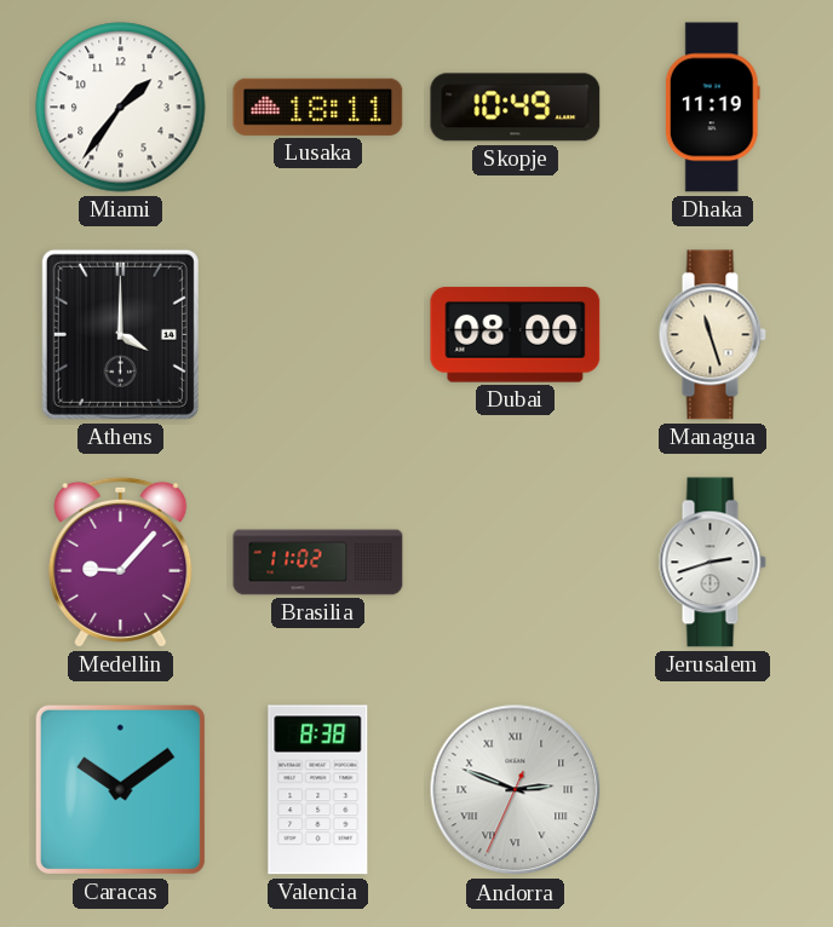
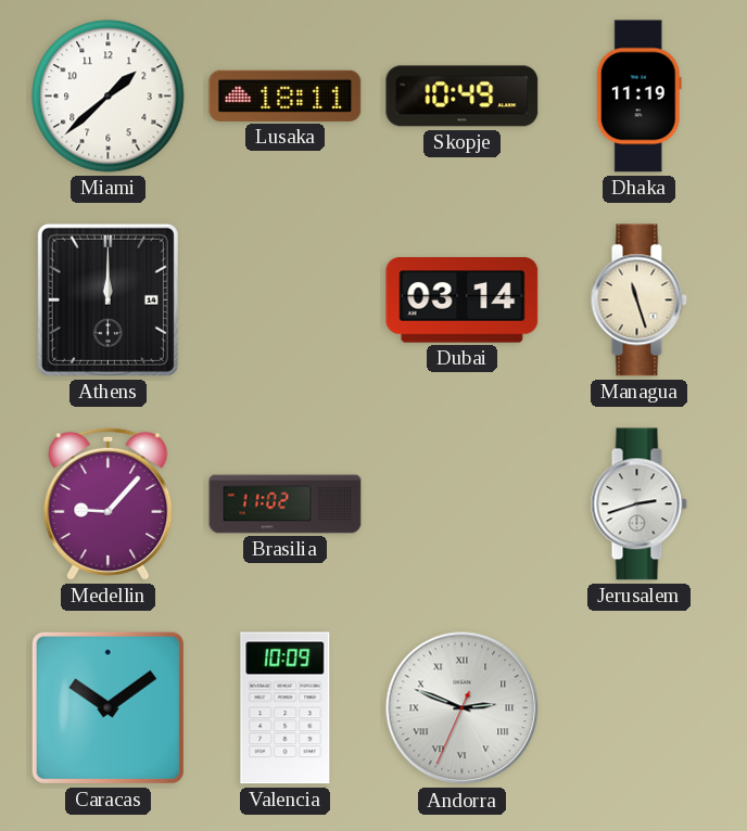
Miami: 1:36 -> 1:38 (109, 97)
Athens: 4:00 -> 12:00 (107, 299)
Dubai: 08:00 -> 03:14 (463, 301)
Valencia: 8:38 -> 10:09 (286, 708)
